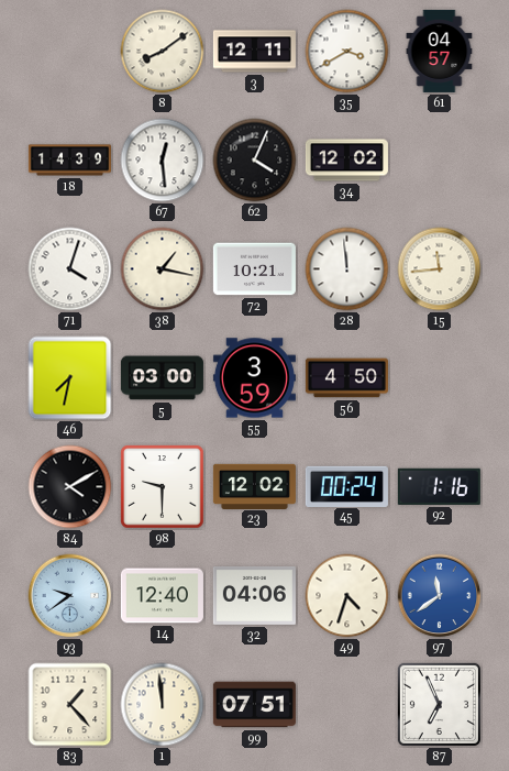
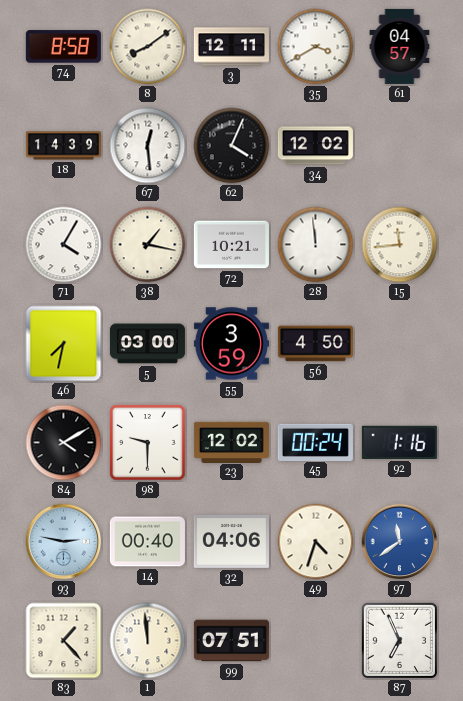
74: none -> 8:58 (63, 47)
71: 4:03 -> 4:05 (64, 245)
93: 9:39 -> 2:47 (64, 542)
14: 12:40 -> 00:40 (147, 542)
